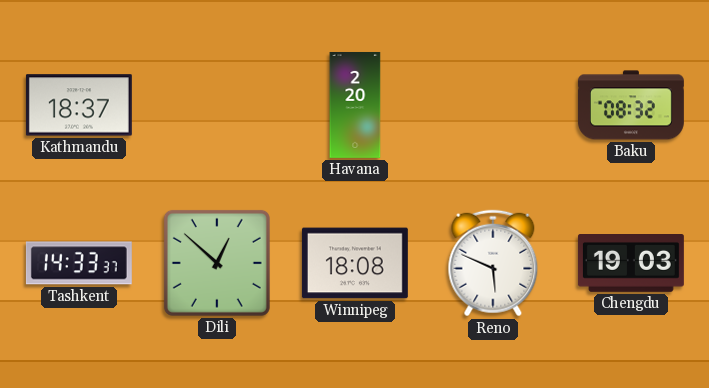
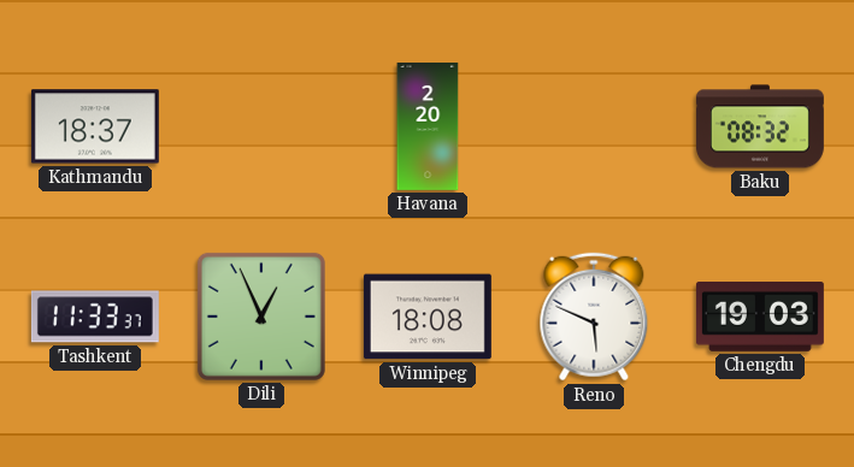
Tashkent: 14:33 -> 11:33 (95, 317)
Dili: 12:52 -> 12:56 (261, 317)
